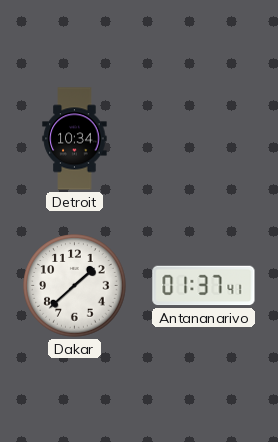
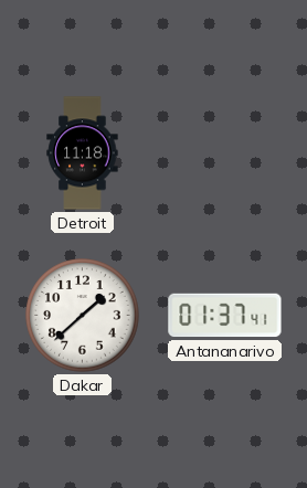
Detroit: 10:34 -> 11:18 (83, 153)
